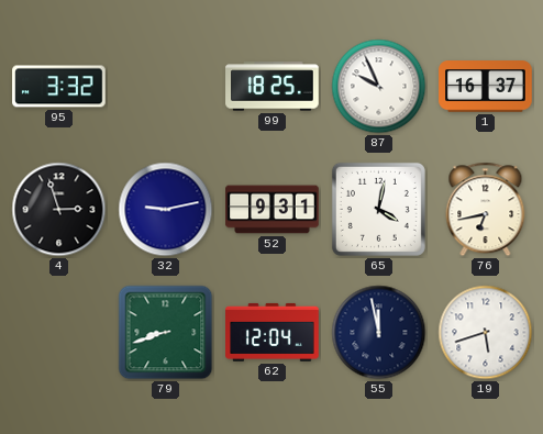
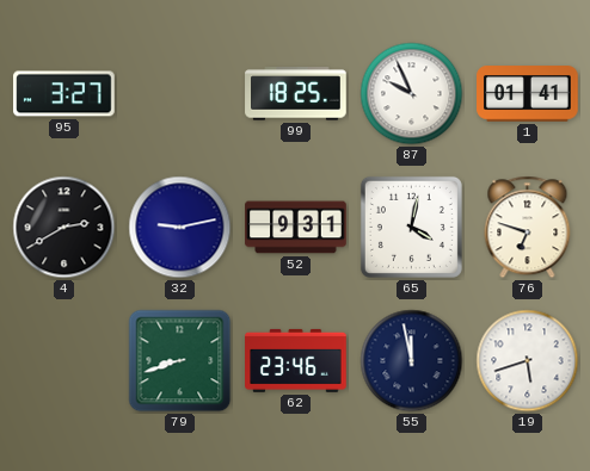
95: 3:32 -> 3:27 (64, 94)
1: 16:37 -> 01:41 (528, 94)
4: 2:57 -> 2:40 (64, 228)
76: 6:43 -> 6:48 (528, 228)
62: 12:04 -> 23:46 (296, 360)
